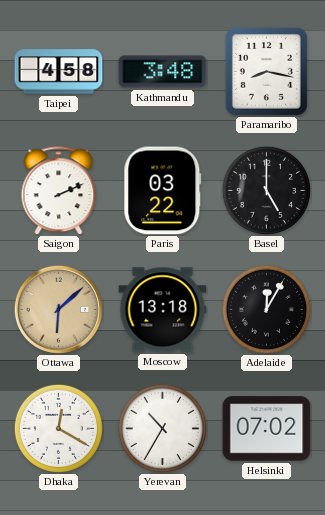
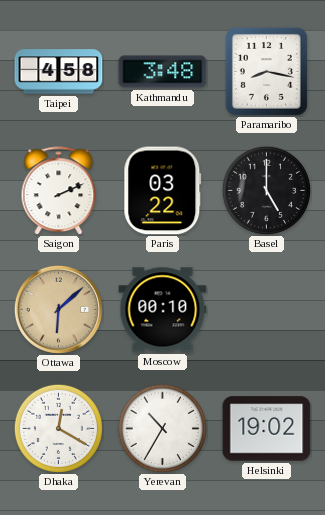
Moscow: 13:18 -> 00:10 (163, 310)
Adelaide: 12:05 -> none (266, 309)
Helsinki: 07:02 -> 19:02 (267, 429)
